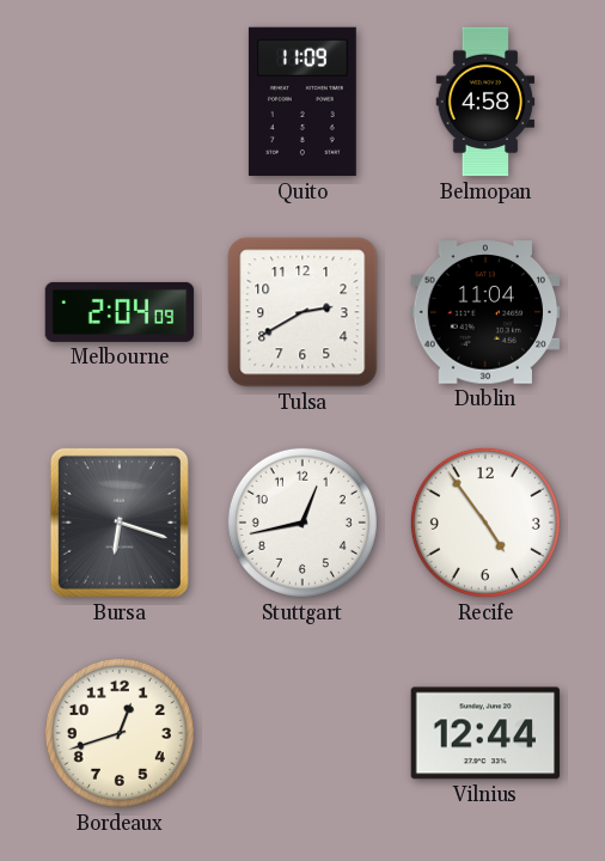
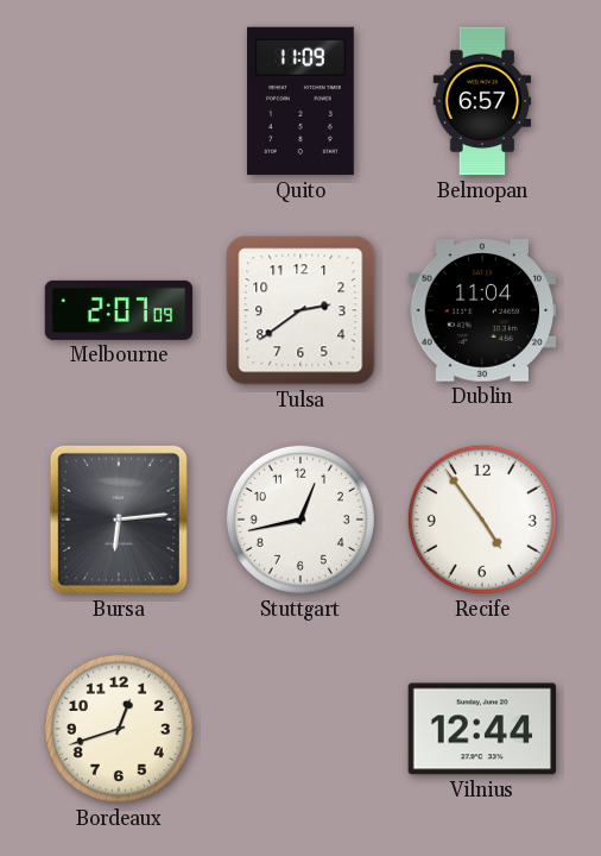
Belmopan: 4:58 -> 6:57 (482, 101)
Melbourne: 2:04 -> 2:07 (119, 310)
Tulsa: 2:40 -> 2:39 (300, 310)
Bursa: 6:18 -> 6:14 (119, 520)
